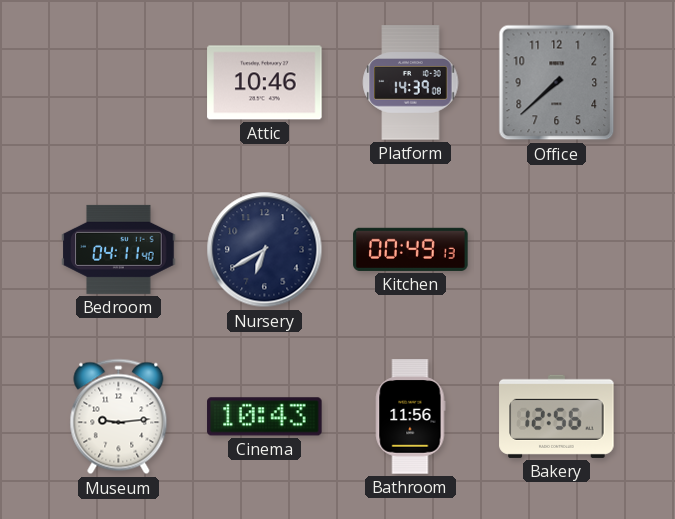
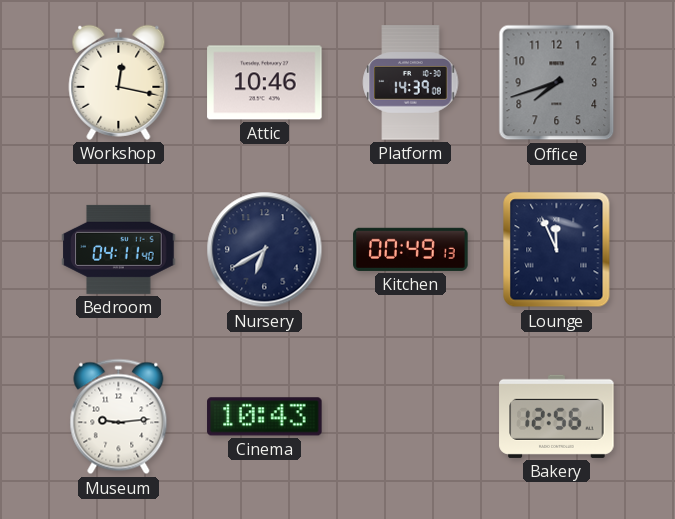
Workshop: none -> 12:17 (119, 82)
Office: 7:38 -> 7:42 (557, 83)
Lounge: none -> 11:56 (557, 250)
Bathroom: 11:56 -> none (411, 417)
